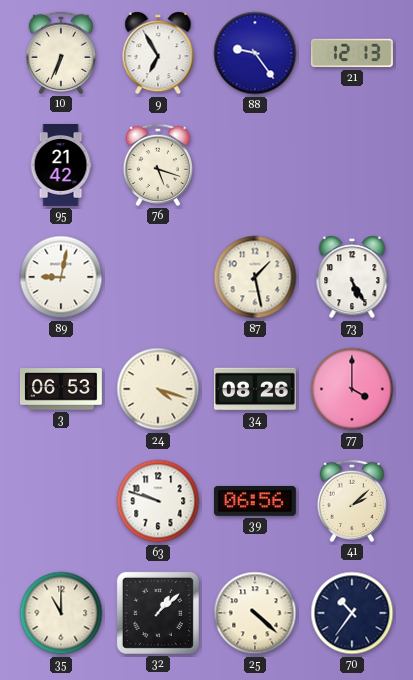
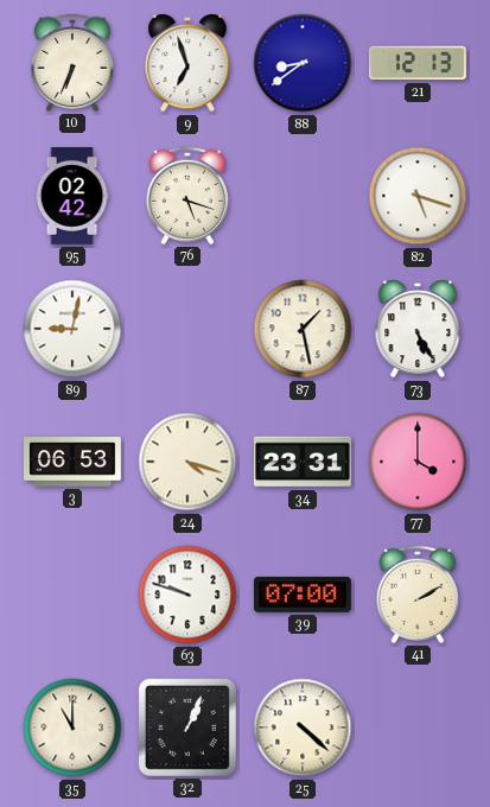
9: 6:55 -> 6:57 (187, 63)
88: 9:24 -> 8:39 (303, 63)
95: 21:42 -> 02:42 (72, 197)
82: none -> 5:18 (418, 196)
34: 08:26 -> 23:31 (303, 462)
39: 06:56 -> 07:00 (303, 595)
41: 2:08 -> 2:10 (416, 595)
32: 1:08 -> 1:04 (187, 727)
70: 10:36 -> none (352, 613)
